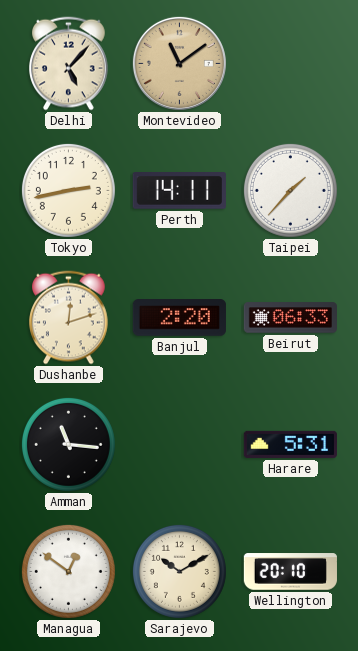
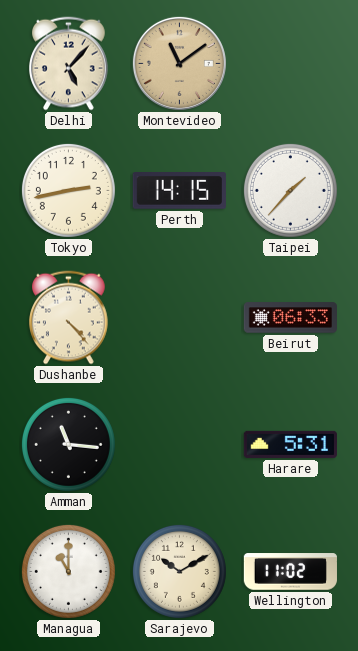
Perth: 14:11 -> 14:15 (179, 191)
Dushanbe: 12:12 -> 4:23 (69, 318)
Banjul: 2:20 -> none (179, 318)
Managua: 12:51 -> 11:00 (68, 571)
Wellington: 20:10 -> 11:02 (290, 572)
